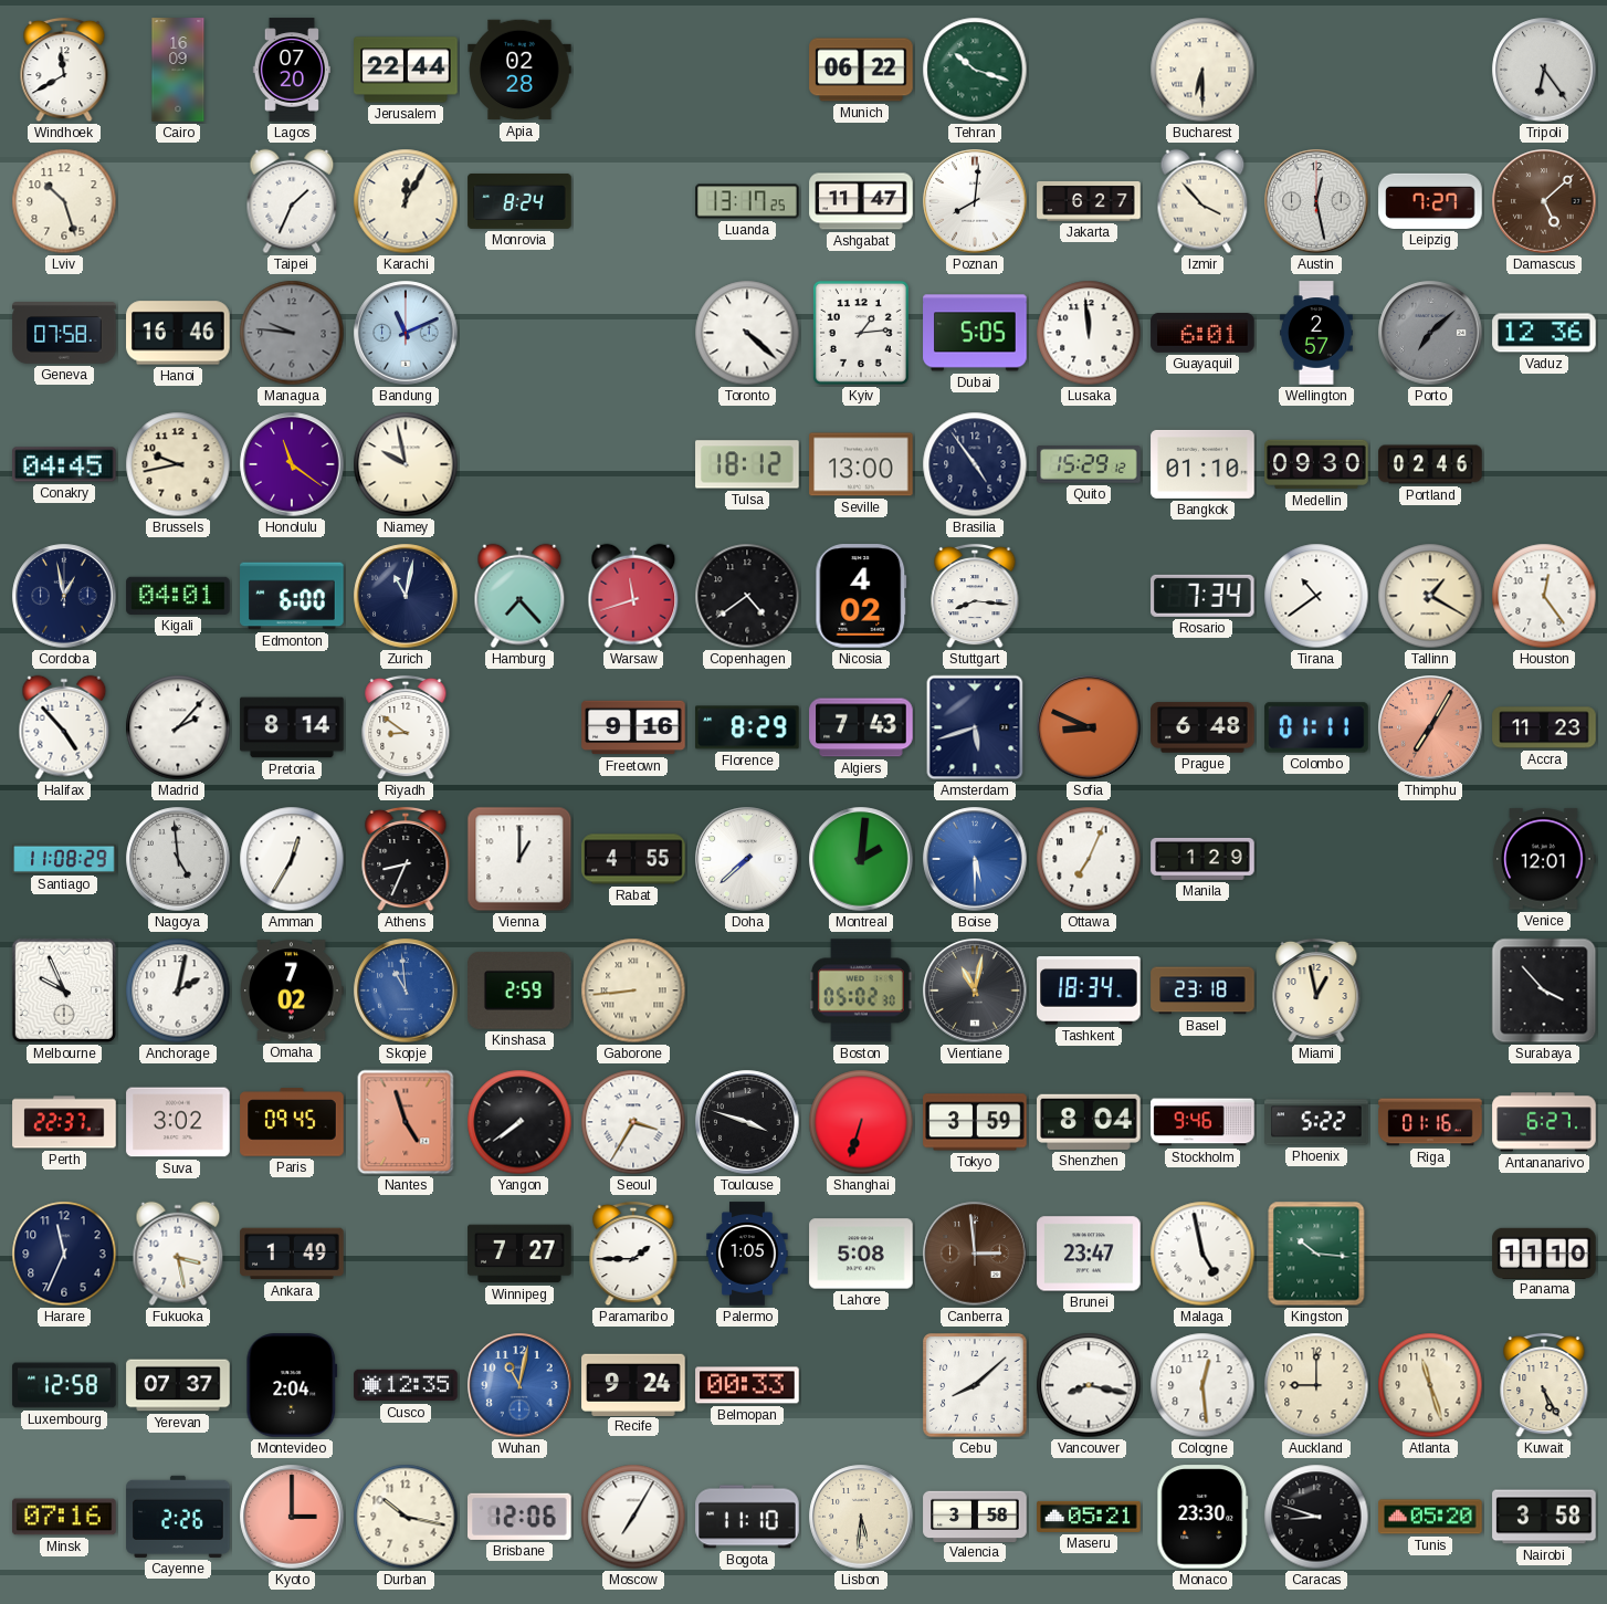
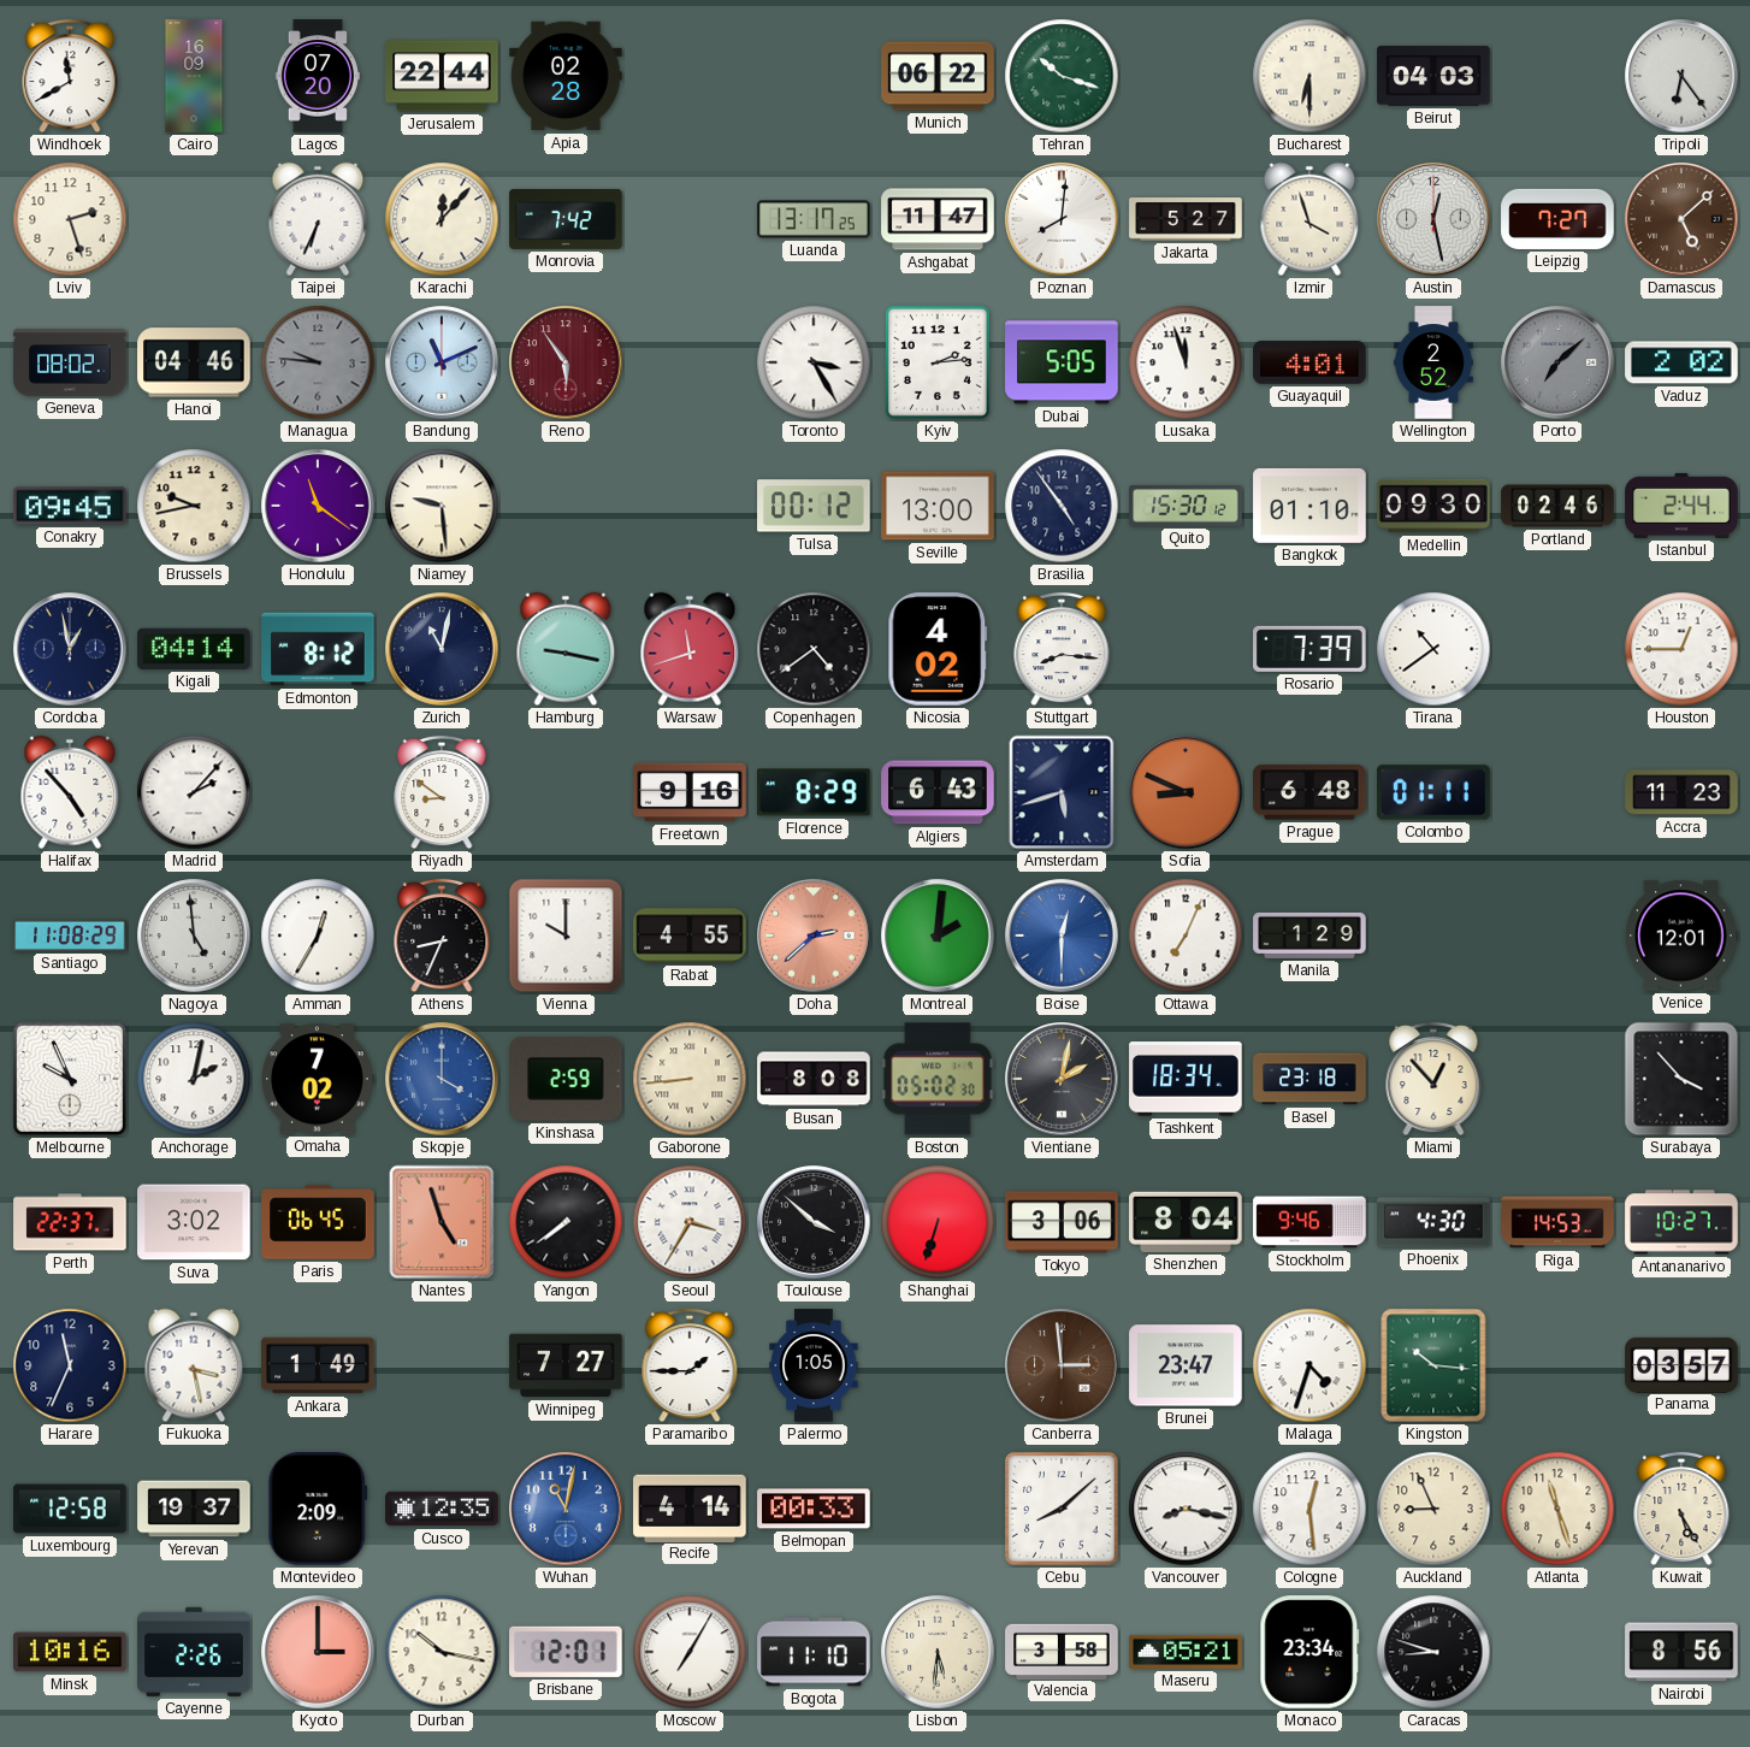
Beirut: none -> 04:03 (1433, 76)
Lviv: 10:27 -> 2:27 (70, 219)
Taipei: 1:34 -> 6:34 (318, 219)
Karachi: 12:05 -> 12:07 (442, 219)
Monrovia: 8:24 -> 7:42 (566, 219)
Jakarta: 6:27 -> 5:27 (1186, 219)
Izmir: 3:53 -> 3:57 (1309, 219)
Geneva: 07:58 -> 08:02 (70, 362)
Hanoi: 16:46 -> 04:46 (194, 362)
Reno: none -> 5:54 (566, 362)
Toronto: 4:22 -> 3:25 (814, 362)
Kyiv: 1:14 -> 2:14 (938, 362)
Lusaka: 11:59 -> 11:57 (1186, 362)
Guayaquil: 6:01 -> 4:01 (1309, 364)
Wellington: 2:57 -> 2:52 (1433, 362)
Vaduz: 12:36 -> 2:02 (1681, 362)
Conakry: 04:45 -> 09:45 (70, 506)
Niamey: 9:58 -> 9:29 (442, 506)
Tulsa: 18:12 -> 00:12 (814, 506)
Quito: 15:29 -> 15:30 (1186, 506)
Istanbul: none -> 2:44 (1681, 506)
Kigali: 04:01 -> 04:14 (194, 649)
Edmonton: 6:00 -> 8:12 (318, 649)
Hamburg: 7:23 -> 9:17 (566, 649)
Rosario: 7:34 -> 7:39 (1311, 649)
Tallinn: 1:20 -> none (1430, 596)
Houston: 12:24 -> 12:45 (1681, 649)
Pretoria: 8:14 -> none (292, 727)
Algiers: 7:43 -> 6:43 (938, 792)
Thimphu: 7:05 -> none (1430, 727)
Vienna: 1:00 -> 10:00 (566, 936)
Doha: 7:38 -> 2:38 (814, 936)
Doha dial: white -> salmon (814, 936)
Boise: 5:30 -> 12:30 (1062, 936)
Skopje: 10:59 -> 4:00 (442, 1079)
Busan: none -> 8:08 (814, 1079)
Vientiane: 11:02 -> 2:02 (1062, 1079)
Miami: 12:58 -> 12:53 (1433, 1079)
Paris: 09:45 -> 06:45 (318, 1222)
Toulouse: 3:48 -> 3:52 (814, 1222)
Tokyo: 3:59 -> 3:06 (1062, 1222)
Phoenix: 5:22 -> 4:30 (1433, 1222)
Riga: 01:16 -> 14:53 (1557, 1222)
Antananarivo: 6:27 -> 10:27 (1681, 1222)
Lahore: 5:08 -> none (861, 1254)
Malaga: 4:58 -> 4:33 (1309, 1365)
Panama: 11:10 -> 03:57 (1681, 1364)
Yerevan: 07:37 -> 19:37 (194, 1509)
Montevideo: 2:04 -> 2:09 (318, 1509)
Recife: 9:24 -> 4:14 (690, 1507)
Auckland: 9:00 -> 8:56 (1433, 1509)
Minsk: 07:16 -> 10:16 (70, 1652)
Brisbane: 12:06 -> 12:01 (567, 1652)
Monaco: 23:30 -> 23:34 (1309, 1652)
Tunis: 05:20 -> none (1430, 1517)
Nairobi: 3:58 -> 8:56 (1681, 1652)
